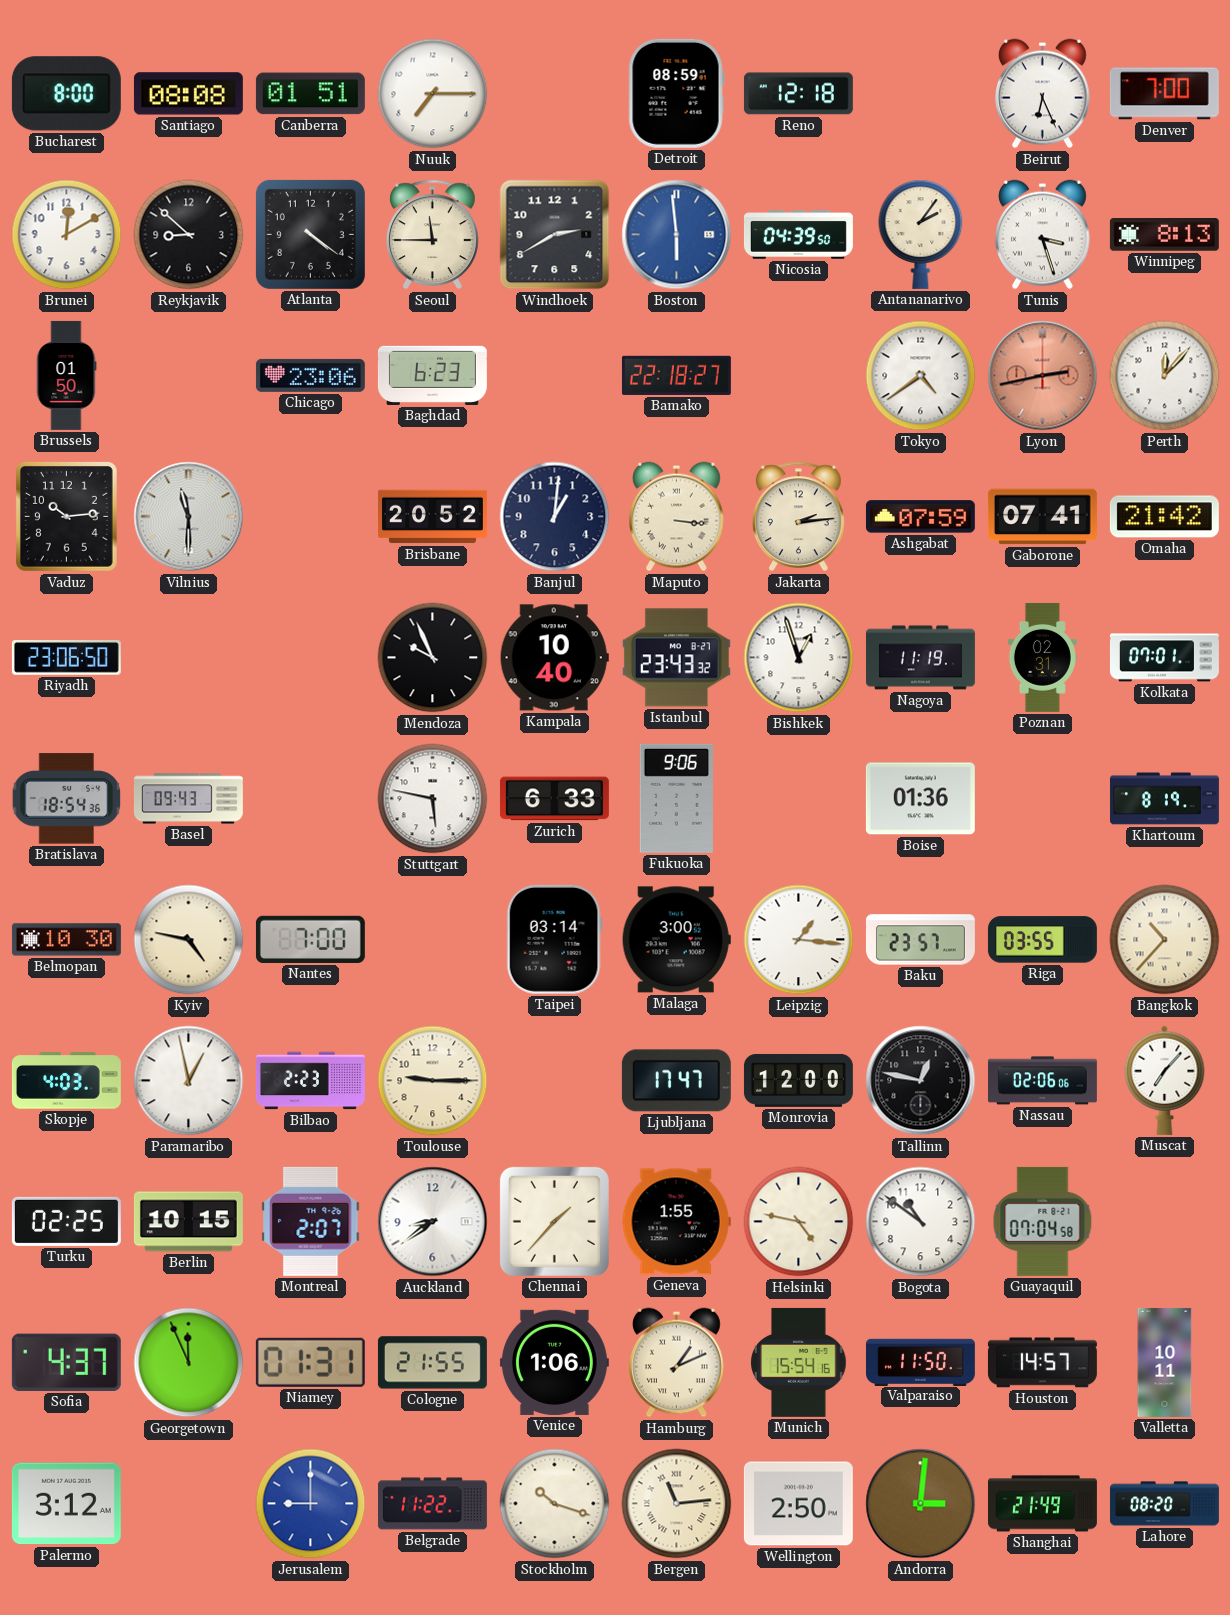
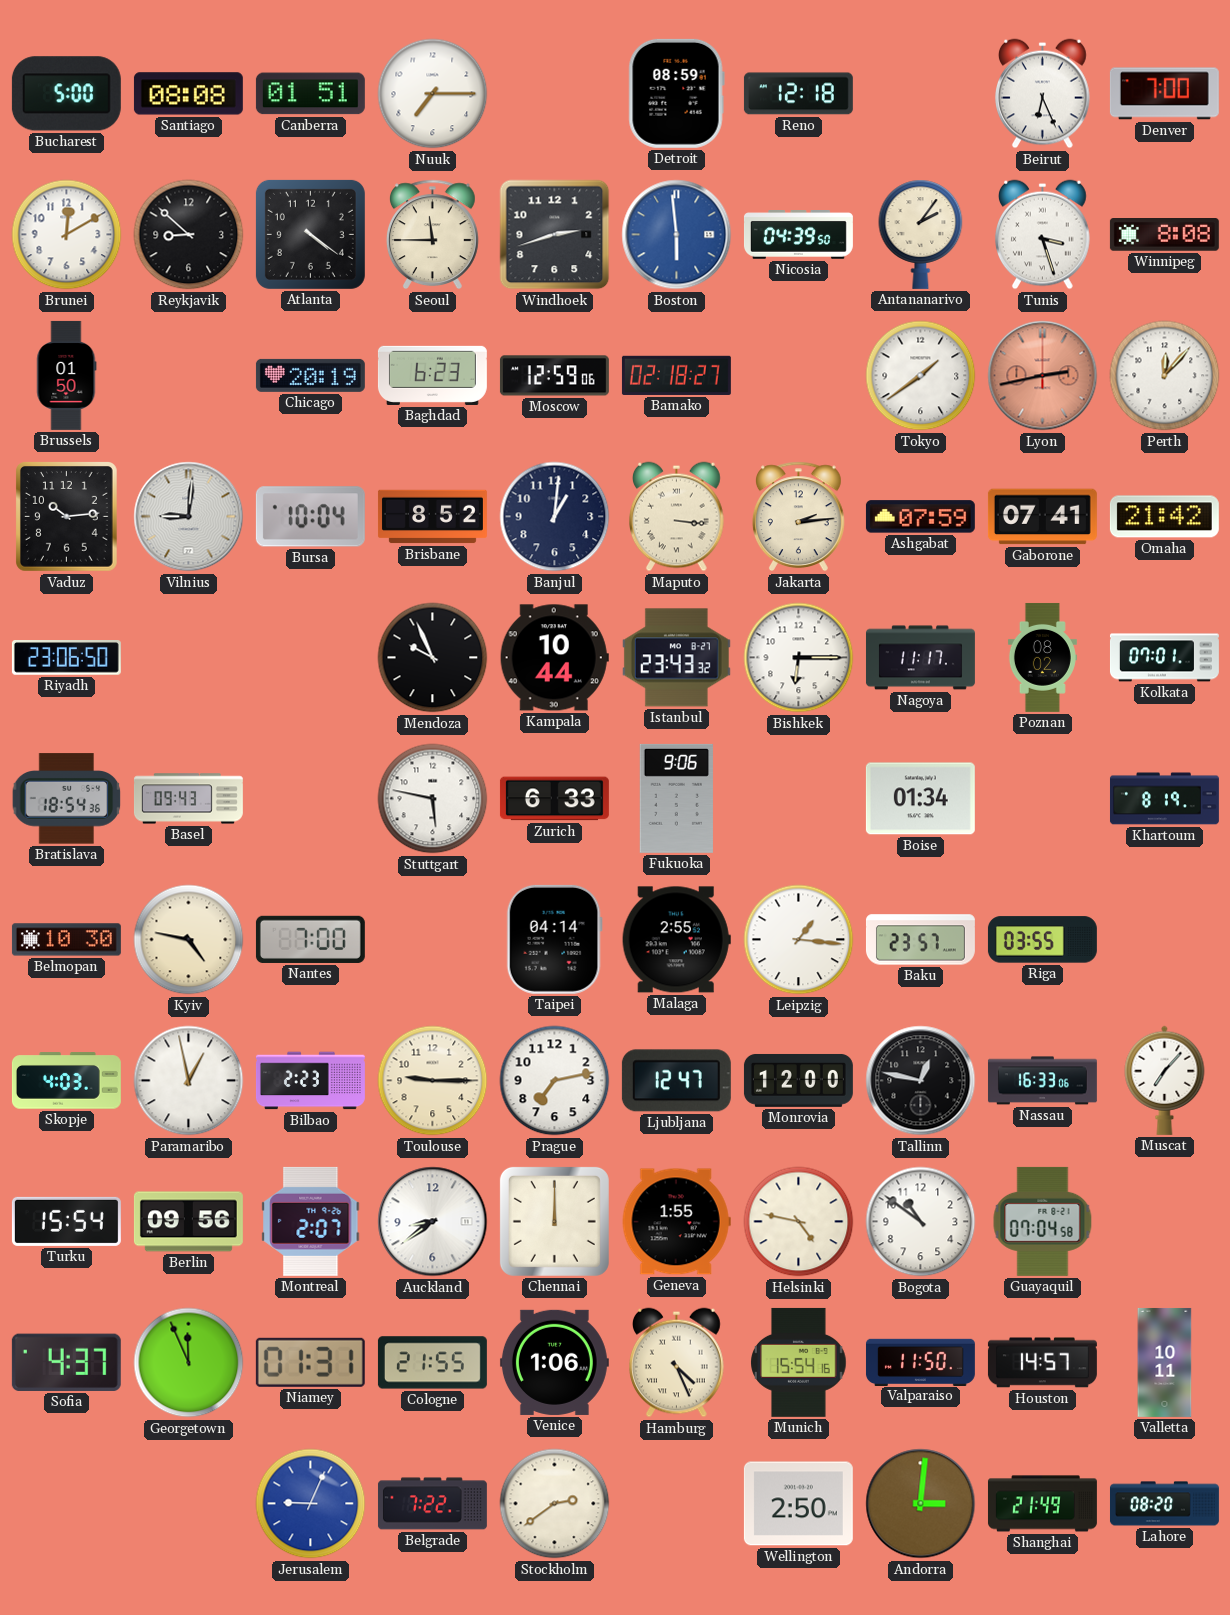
Bucharest: 8:00 -> 5:00 (66, 94)
Windhoek: 2:40 -> 2:42 (555, 235)
Winnipeg: 8:13 -> 8:08 (1164, 235)
Chicago: 23:06 -> 20:19 (310, 375)
Moscow: none -> 12:59 (554, 376)
Bamako: 22:18 -> 02:18 (676, 375)
Tokyo: 4:39 -> 1:39 (921, 376)
Vilnius: 11:30 -> 9:01 (189, 517)
Bursa: none -> 10:04 (310, 517)
Brisbane: 20:52 -> 8:52 (432, 517)
Kampala: 10:40 -> 10:44 (554, 658)
Bishkek: 12:57 -> 6:15 (799, 658)
Nagoya: 11:19 -> 11:17 (920, 658)
Poznan: 02:31 -> 08:02 (1042, 657)
Boise: 01:36 -> 01:34 (920, 799)
Taipei: 03:14 -> 04:14 (554, 939)
Malaga: 3:00 -> 2:55 (676, 940)
Bangkok: 10:37 -> none (1165, 940)
Prague: none -> 7:13 (555, 1081)
Ljubljana: 17:47 -> 12:47 (676, 1081)
Nassau: 02:06 -> 16:33 (1042, 1081)
Turku: 02:25 -> 15:54 (66, 1221)
Berlin: 10:15 -> 09:56 (188, 1222)
Chennai: 1:37 -> 12:00 (554, 1221)
Hamburg: 1:11 -> 4:26 (677, 1363)
Palermo: 3:12 -> none (66, 1504)
Jerusalem: 9:00 -> 9:04 (311, 1504)
Belgrade: 11:22 -> 7:22 (432, 1504)
Stockholm: 10:18 -> 2:39 (555, 1504)
Bergen: 11:14 -> none (677, 1504)
